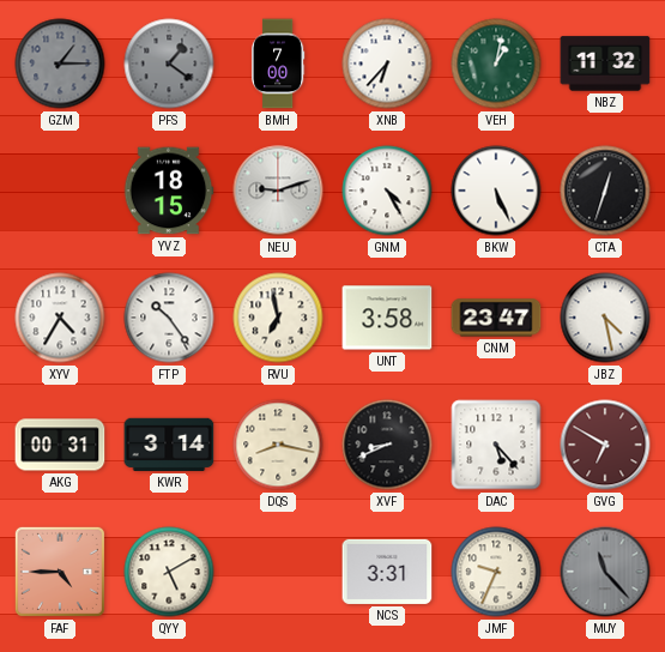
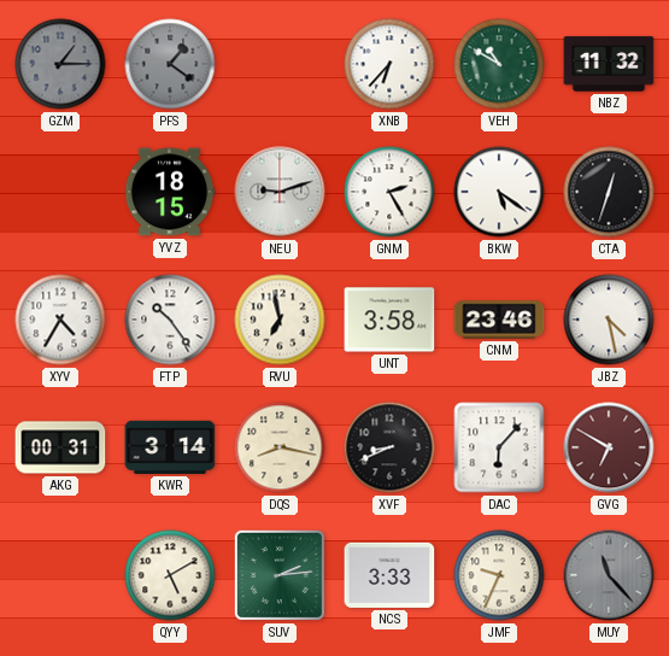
BMH: 7:00 -> none (279, 64)
VEH: 1:02 -> 10:50 (499, 64)
GNM: 4:25 -> 2:25 (389, 192)
BKW: 5:26 -> 5:21 (499, 192)
CNM: 23:47 -> 23:46 (499, 320)
DAC: 5:23 -> 6:07 (499, 447)
FAF: 4:45 -> none (60, 572)
SUV: none -> 2:14 (280, 575)
NCS: 3:31 -> 3:33 (389, 575)
